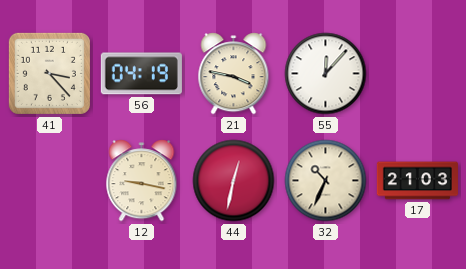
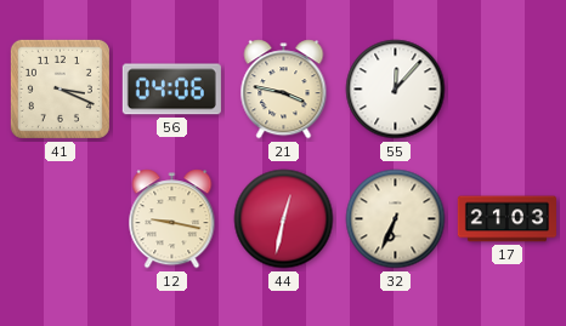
41: 3:23 -> 3:19 (60, 88)
56: 04:19 -> 04:06 (171, 90)
32: 10:34 -> 6:34 (396, 219)
